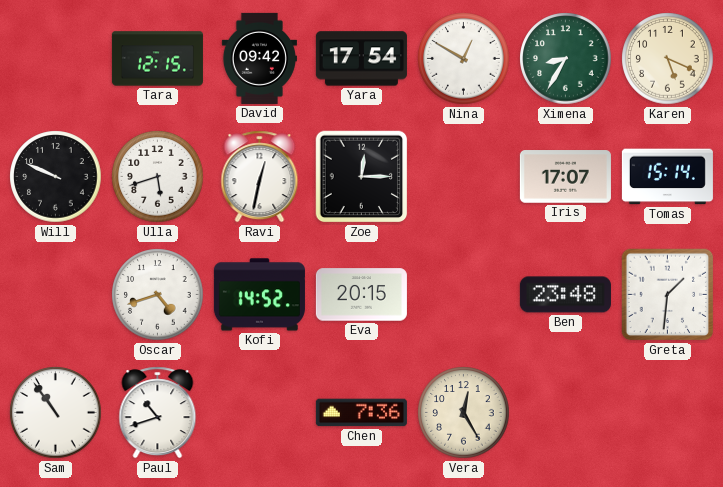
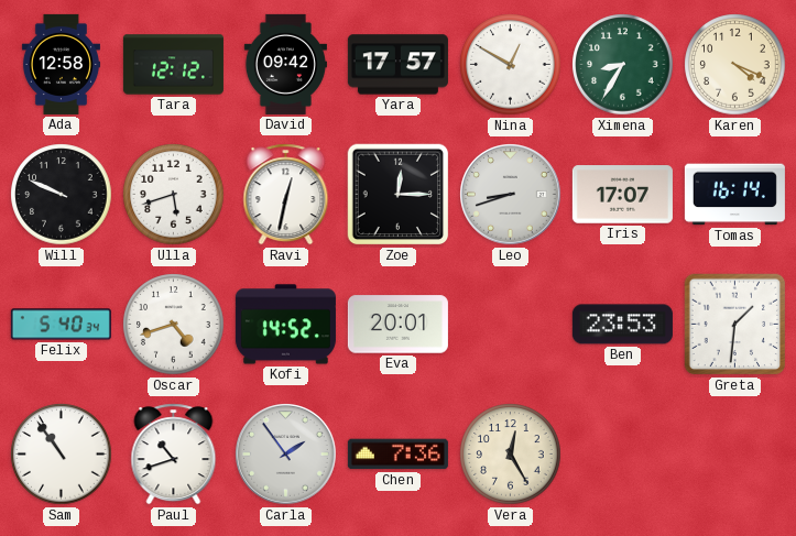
Ada: none -> 12:58 (61, 64)
Tara: 12:15 -> 12:12 (173, 65)
Yara: 17:54 -> 17:57 (397, 65)
Karen: 5:19 -> 4:19 (735, 65)
Leo: none -> 8:42 (511, 195)
Tomas: 15:14 -> 16:14 (734, 195)
Felix: none -> 5:40 (61, 325)
Eva: 20:15 -> 20:01 (397, 325)
Ben: 23:48 -> 23:53 (622, 325)
Carla: none -> 1:54 (286, 455)
